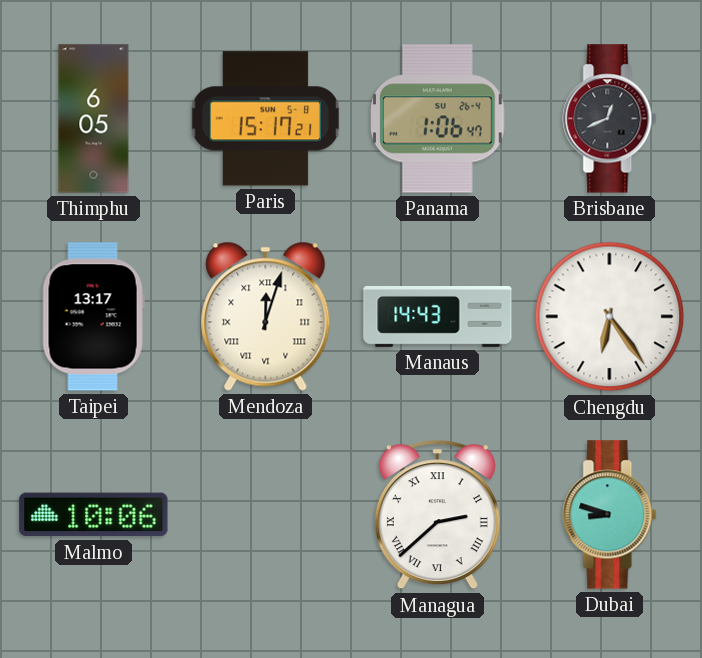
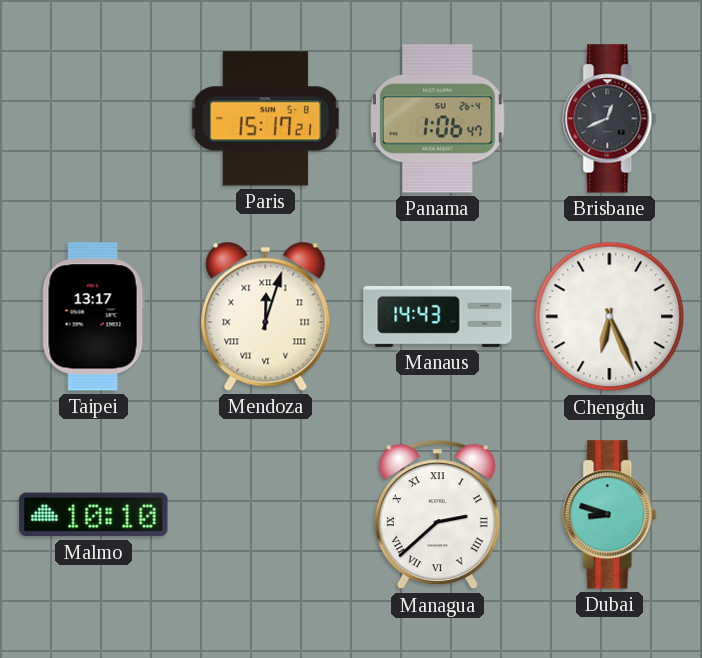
Thimphu: 6:05 -> none (94, 119)
Chengdu: 6:24 -> 6:26 (610, 317)
Malmo: 10:06 -> 10:10 (94, 515)
